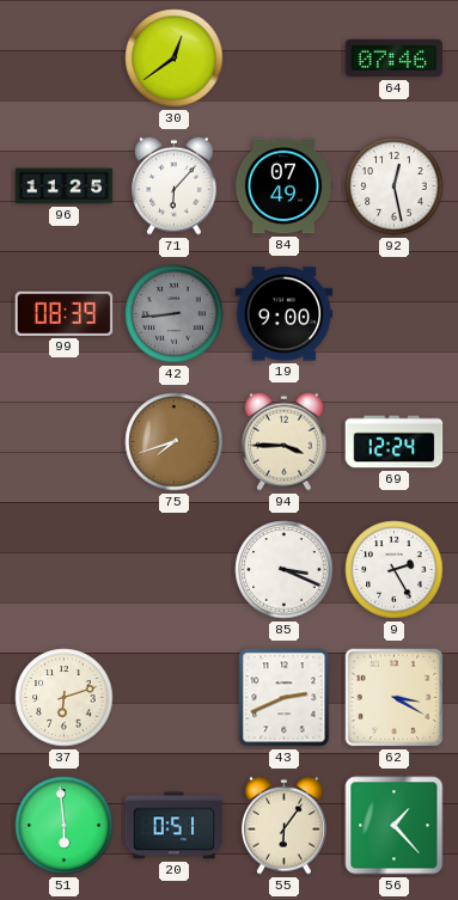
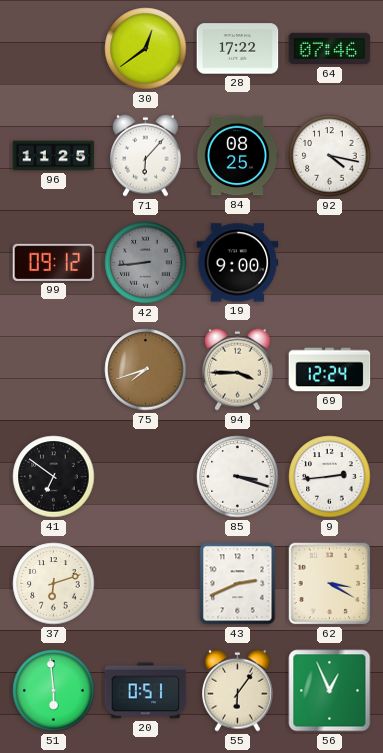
28: none -> 17:22 (238, 49)
84: 07:49 -> 08:25 (237, 156)
92: 12:28 -> 4:17 (330, 156)
99: 08:39 -> 09:12 (54, 262)
41: none -> 6:51 (54, 477)
85: 3:19 -> 3:18 (238, 477)
9: 2:25 -> 2:44 (330, 477)
56: 1:23 -> 12:56 (330, 691)
